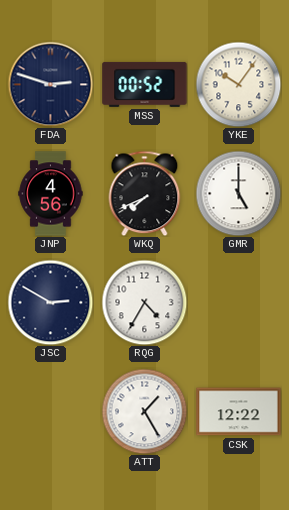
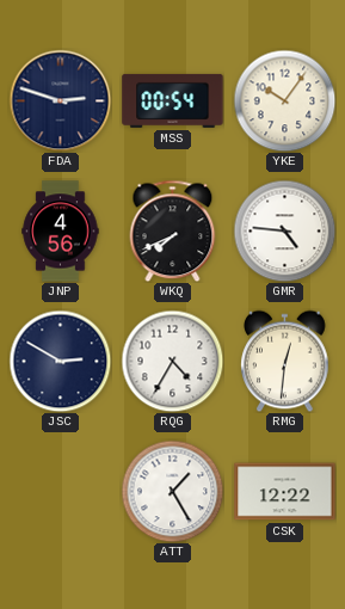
MSS: 00:52 -> 00:54 (173, 100)
GMR: 5:00 -> 4:46 (284, 230)
RMG: none -> 12:31 (285, 361)
